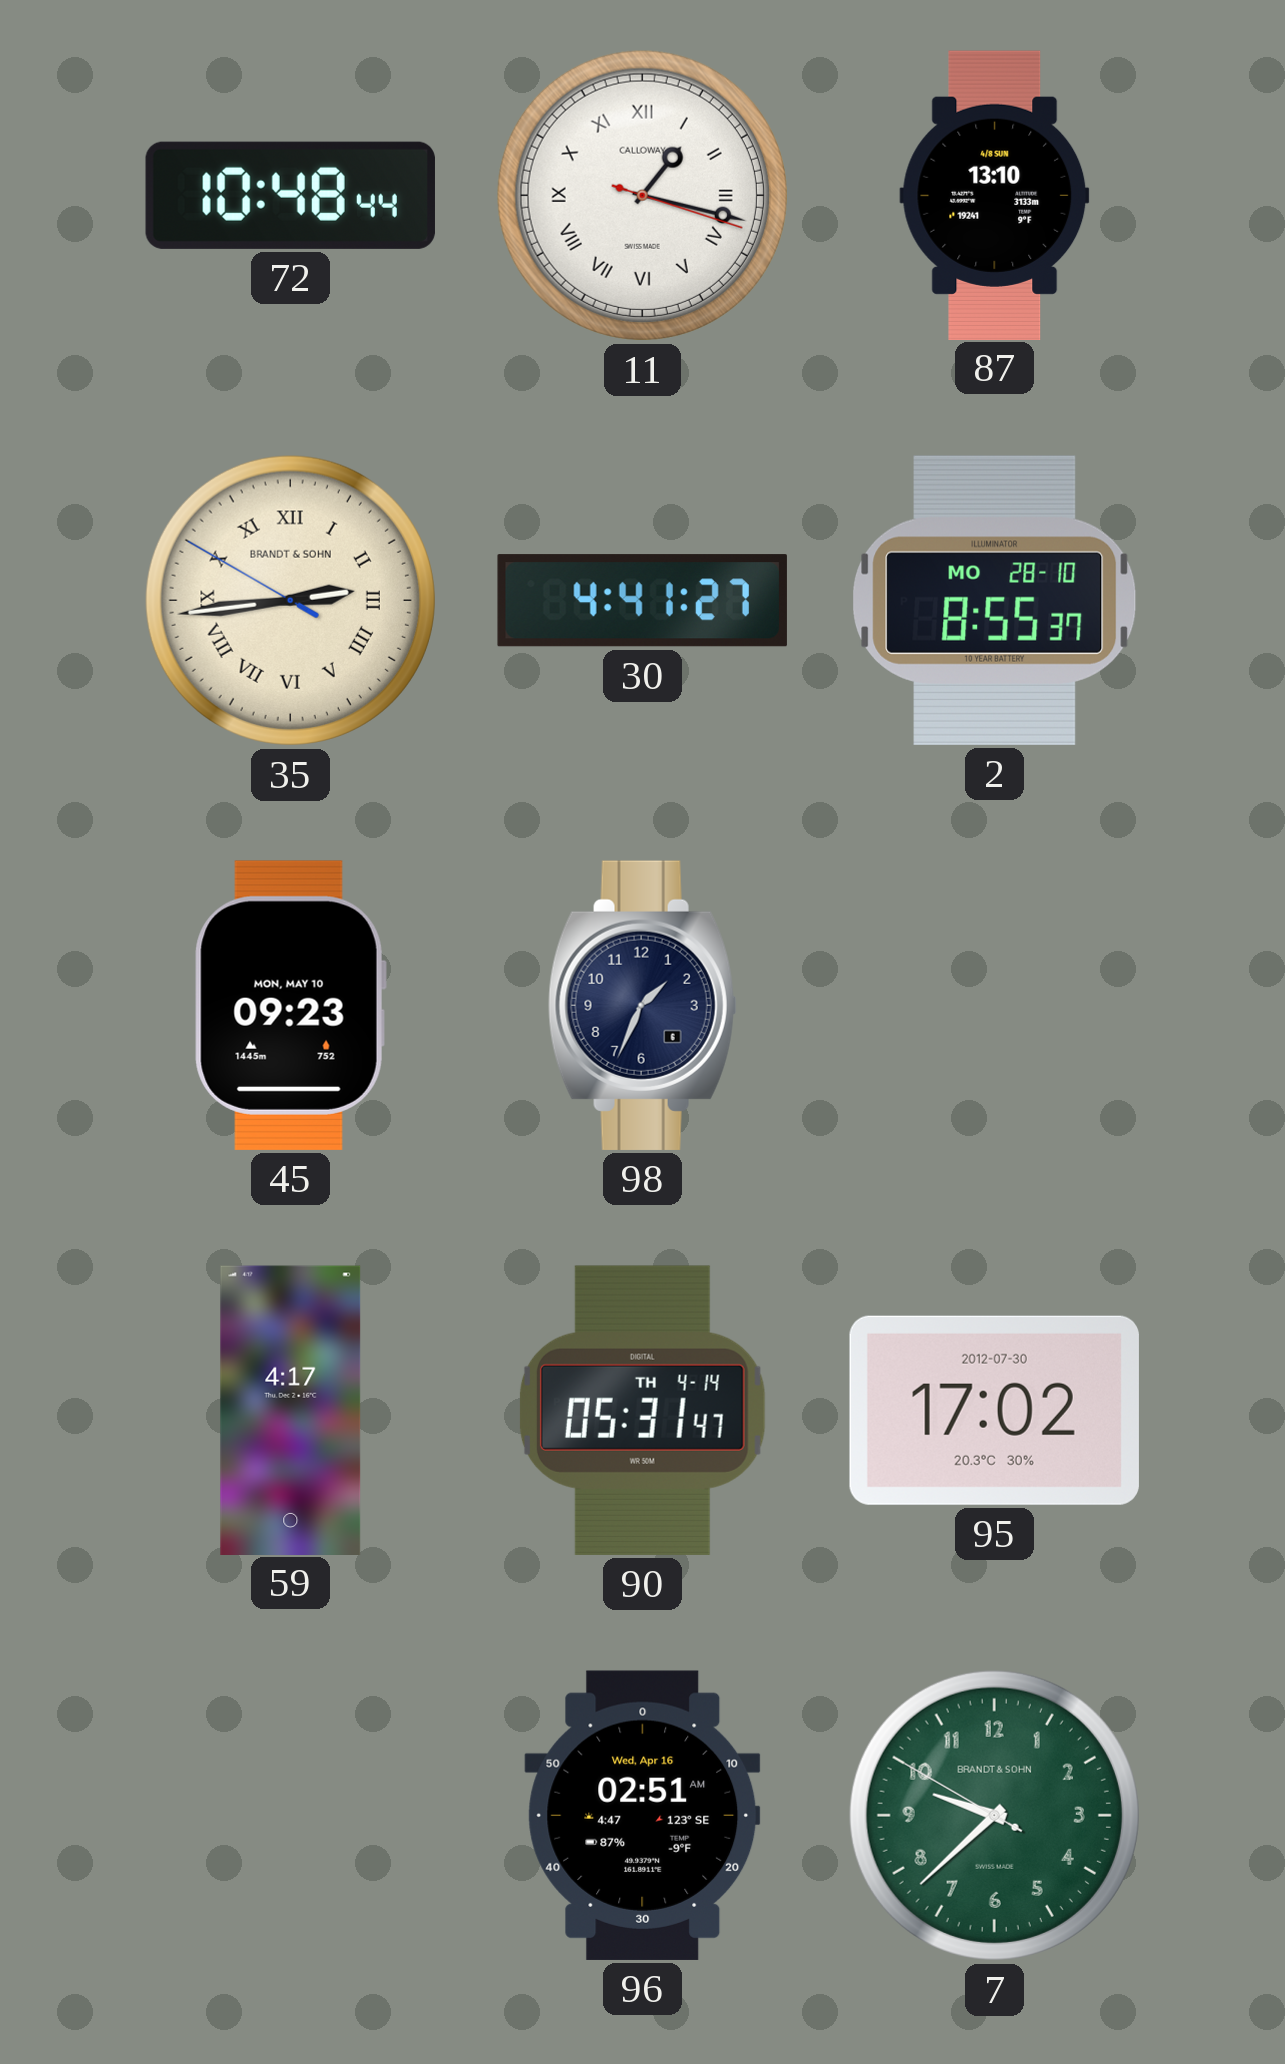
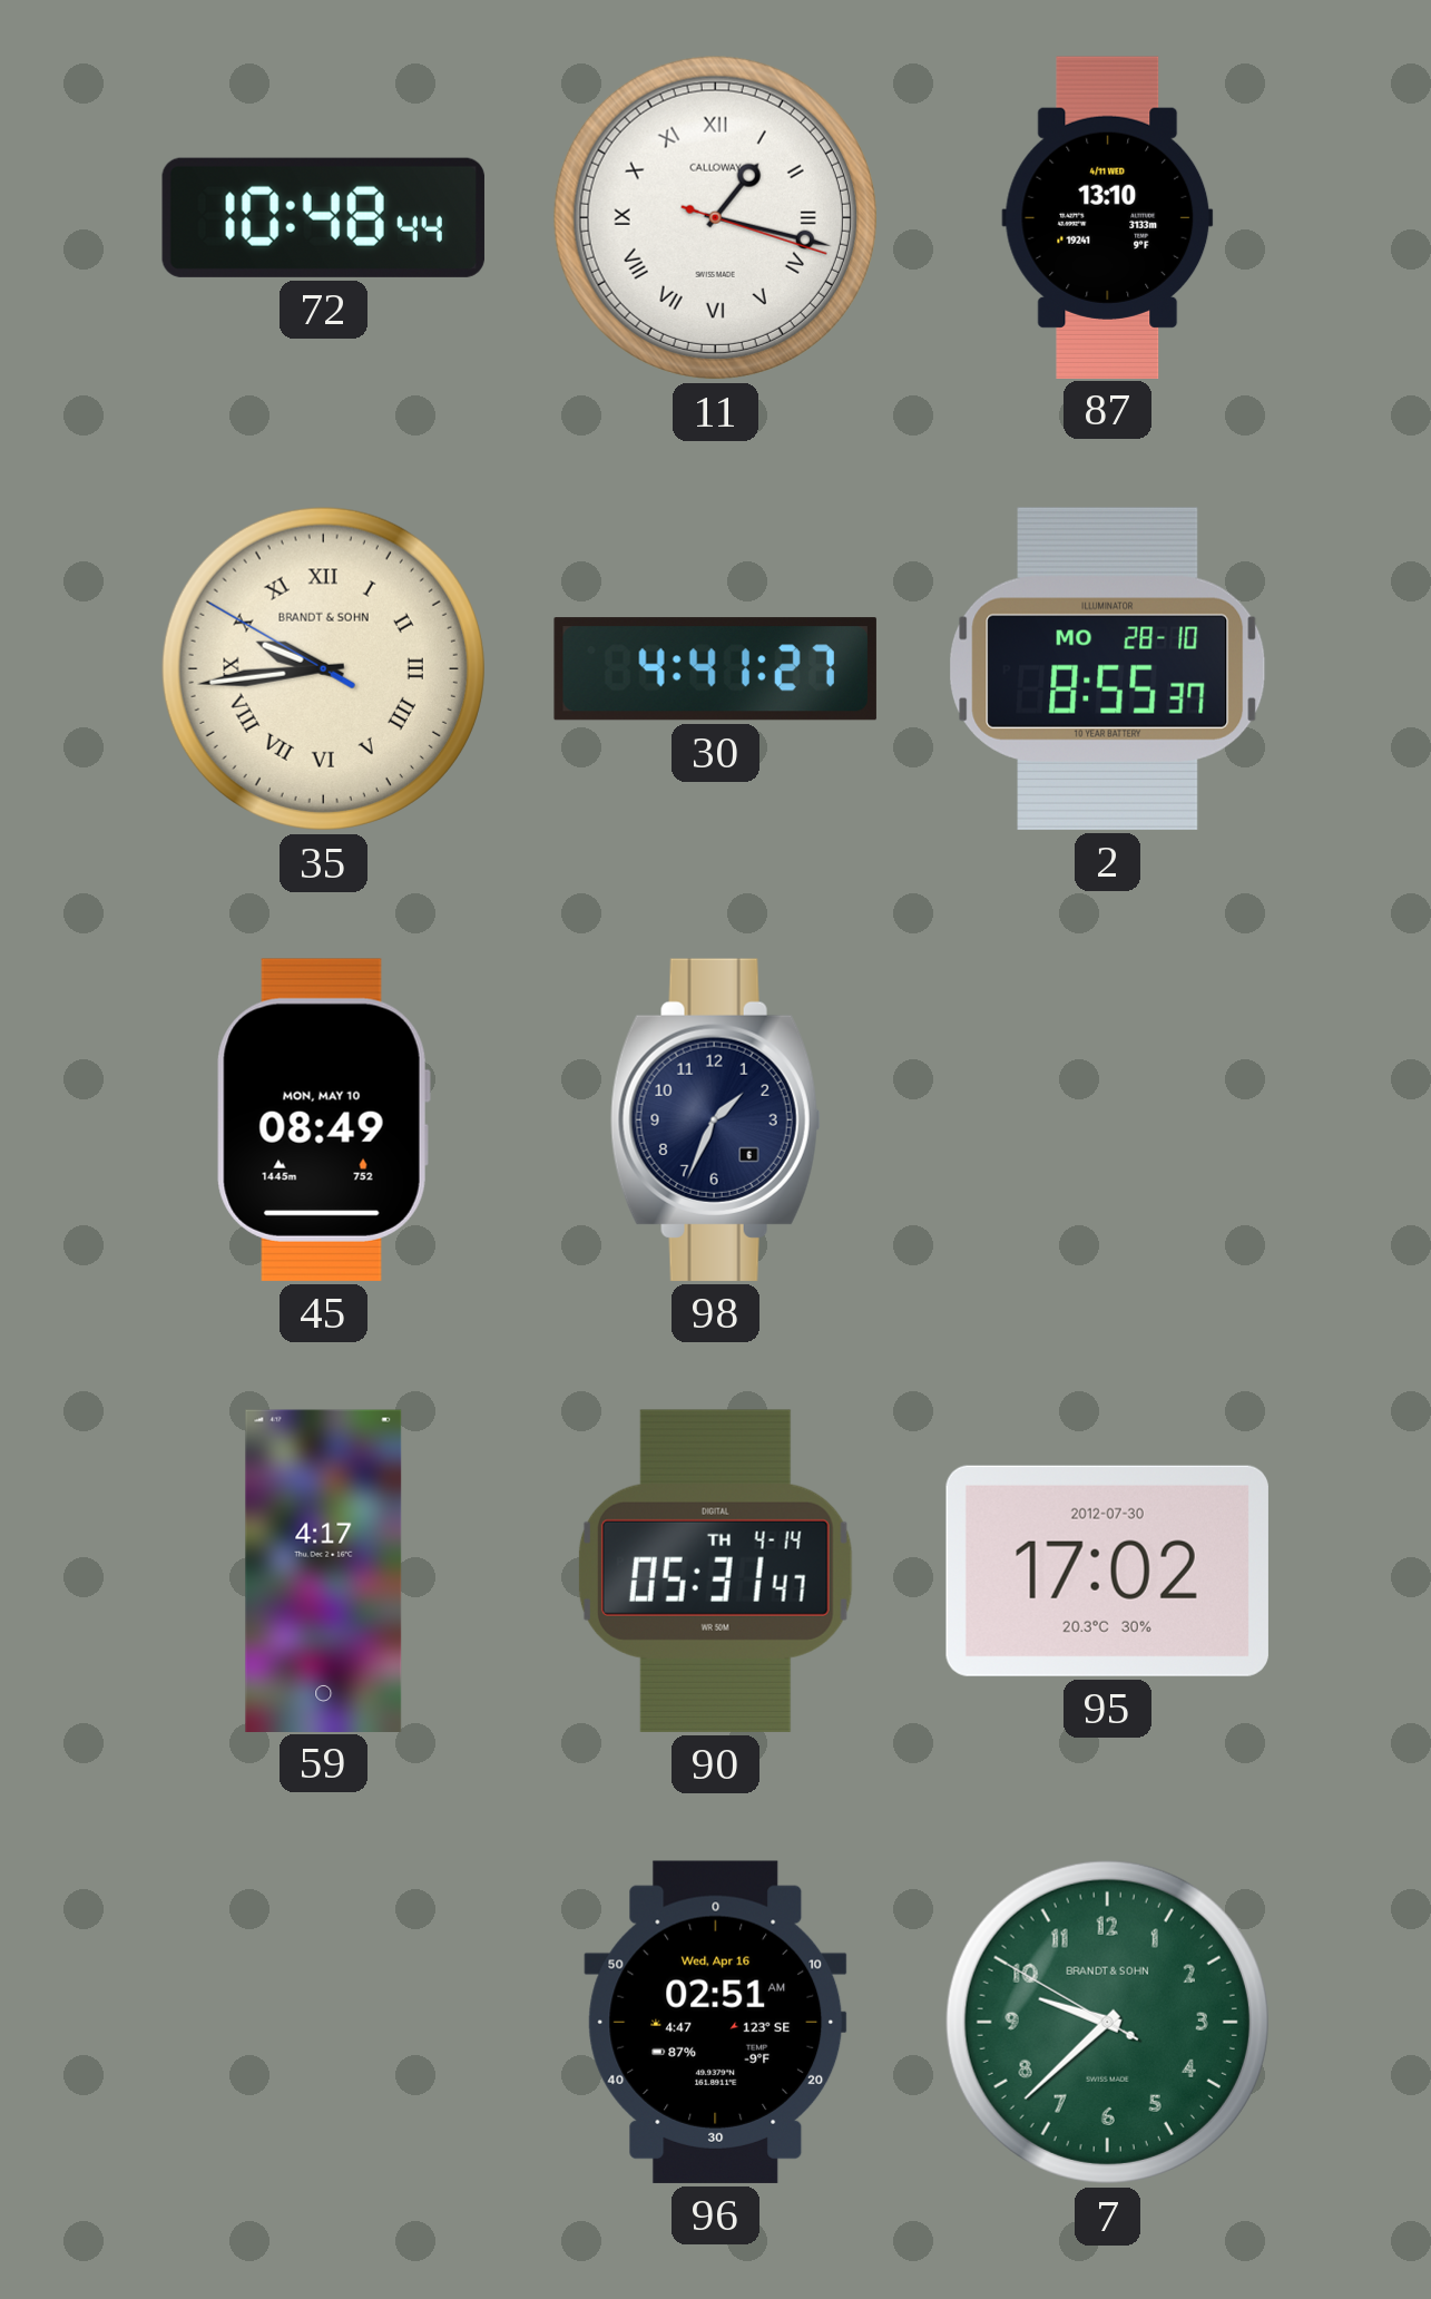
87 date: 4/8 SUN -> 4/11 WED (1108, 217)
35: 2:43 -> 9:43 (323, 668)
45: 09:23 -> 08:49 (323, 1119)
